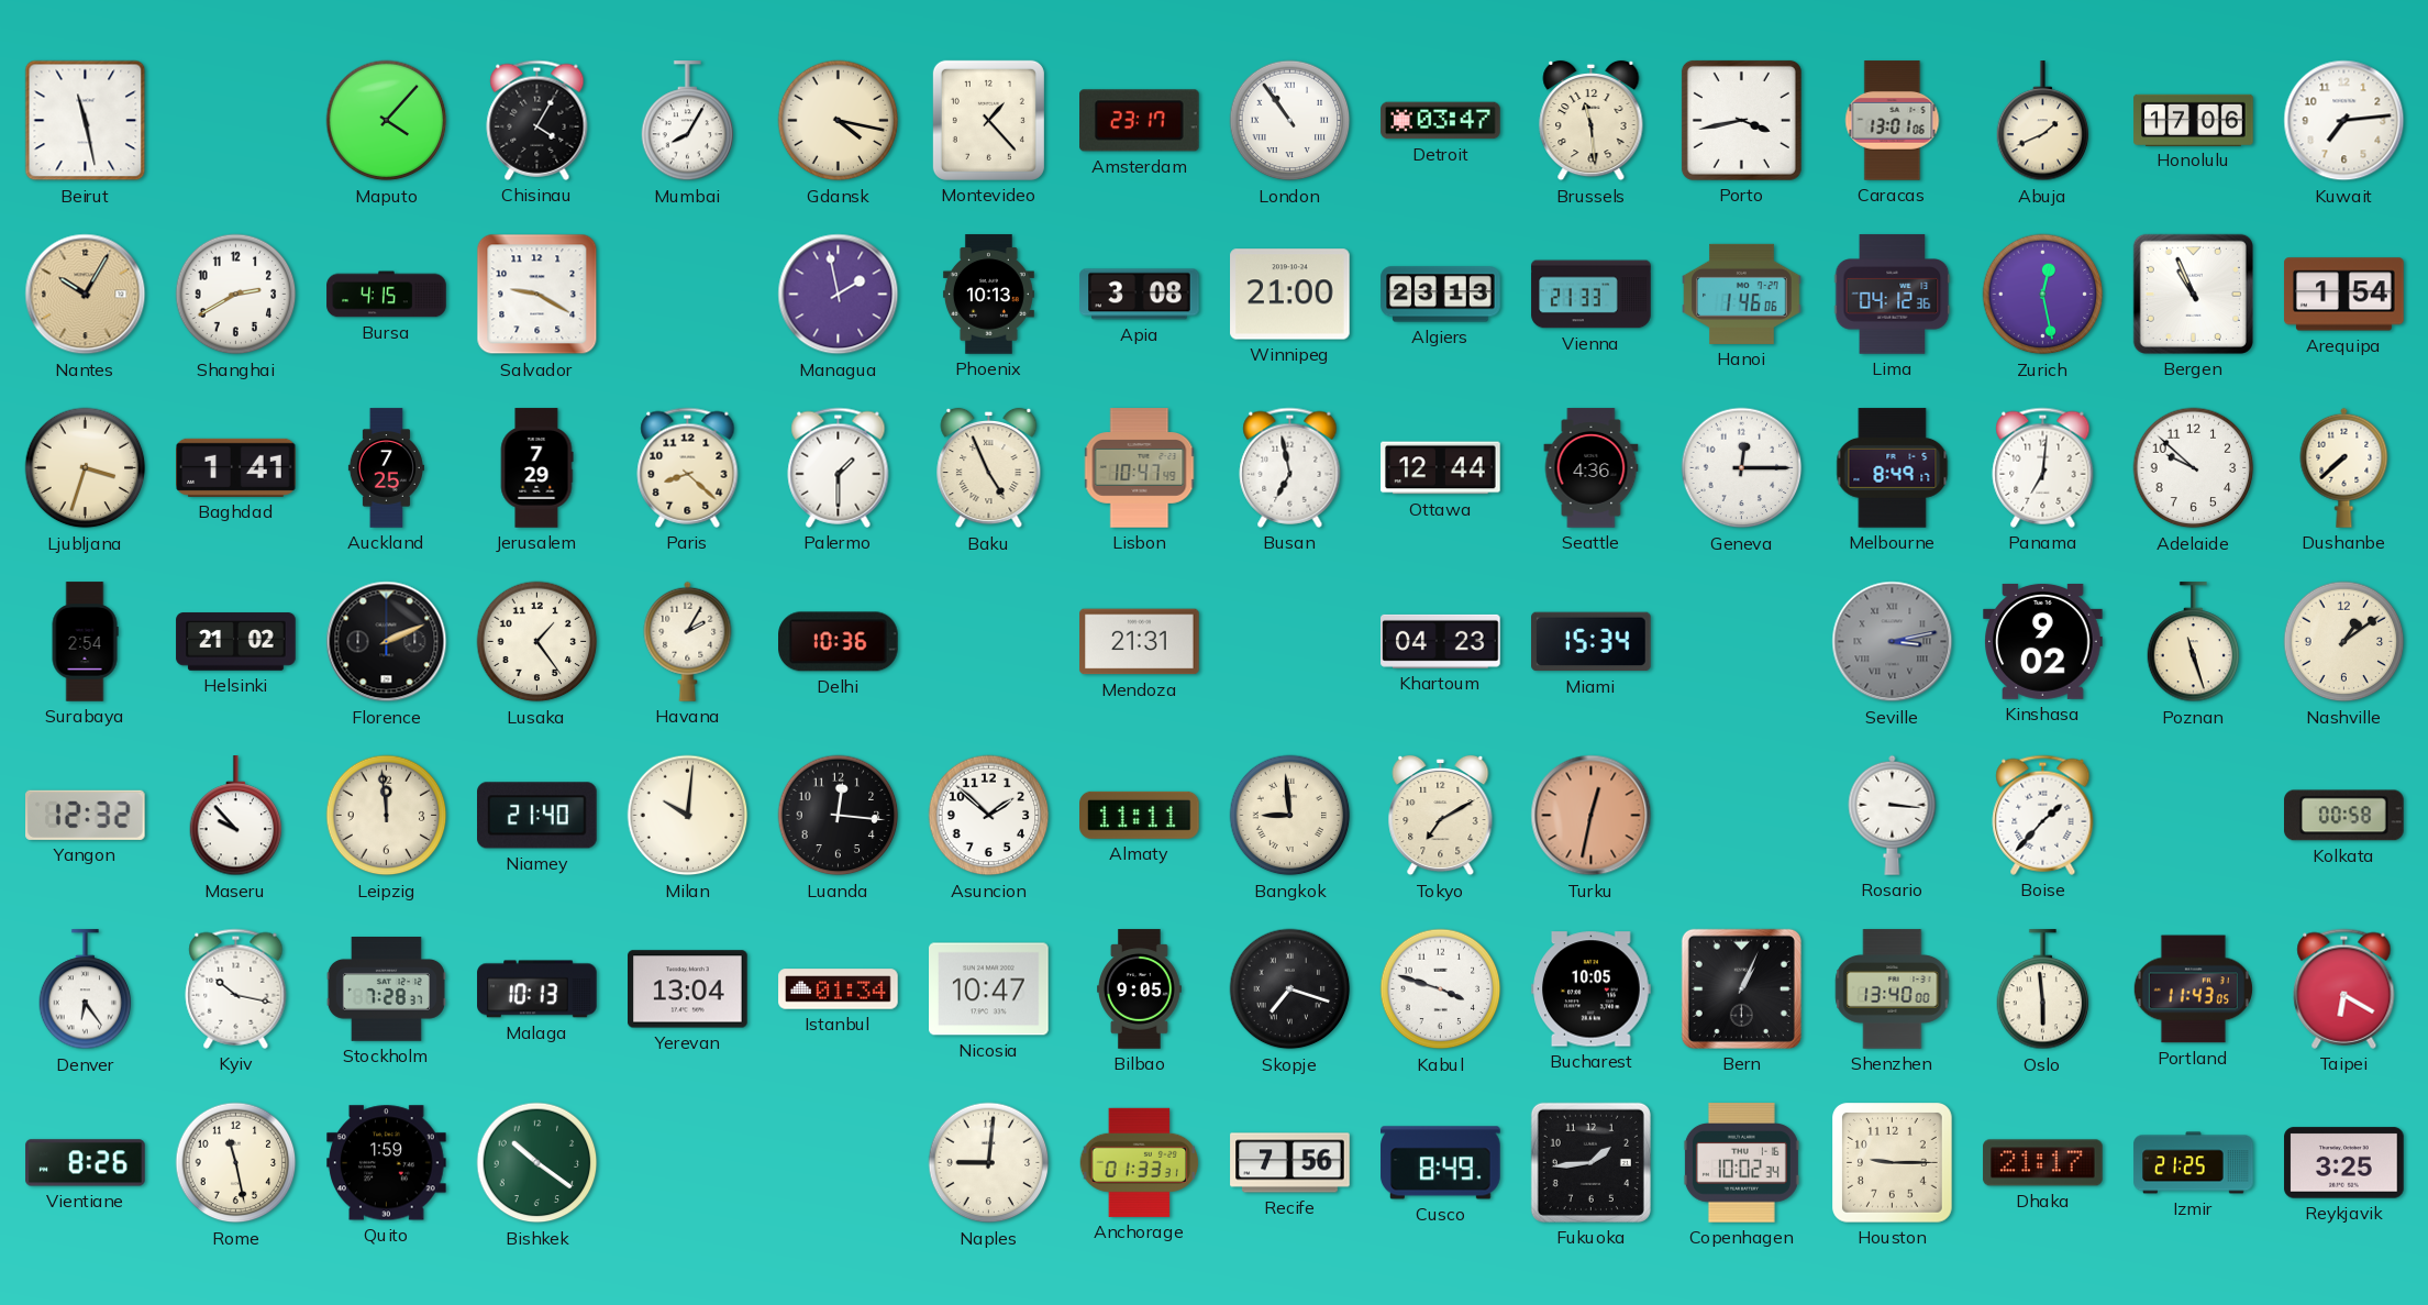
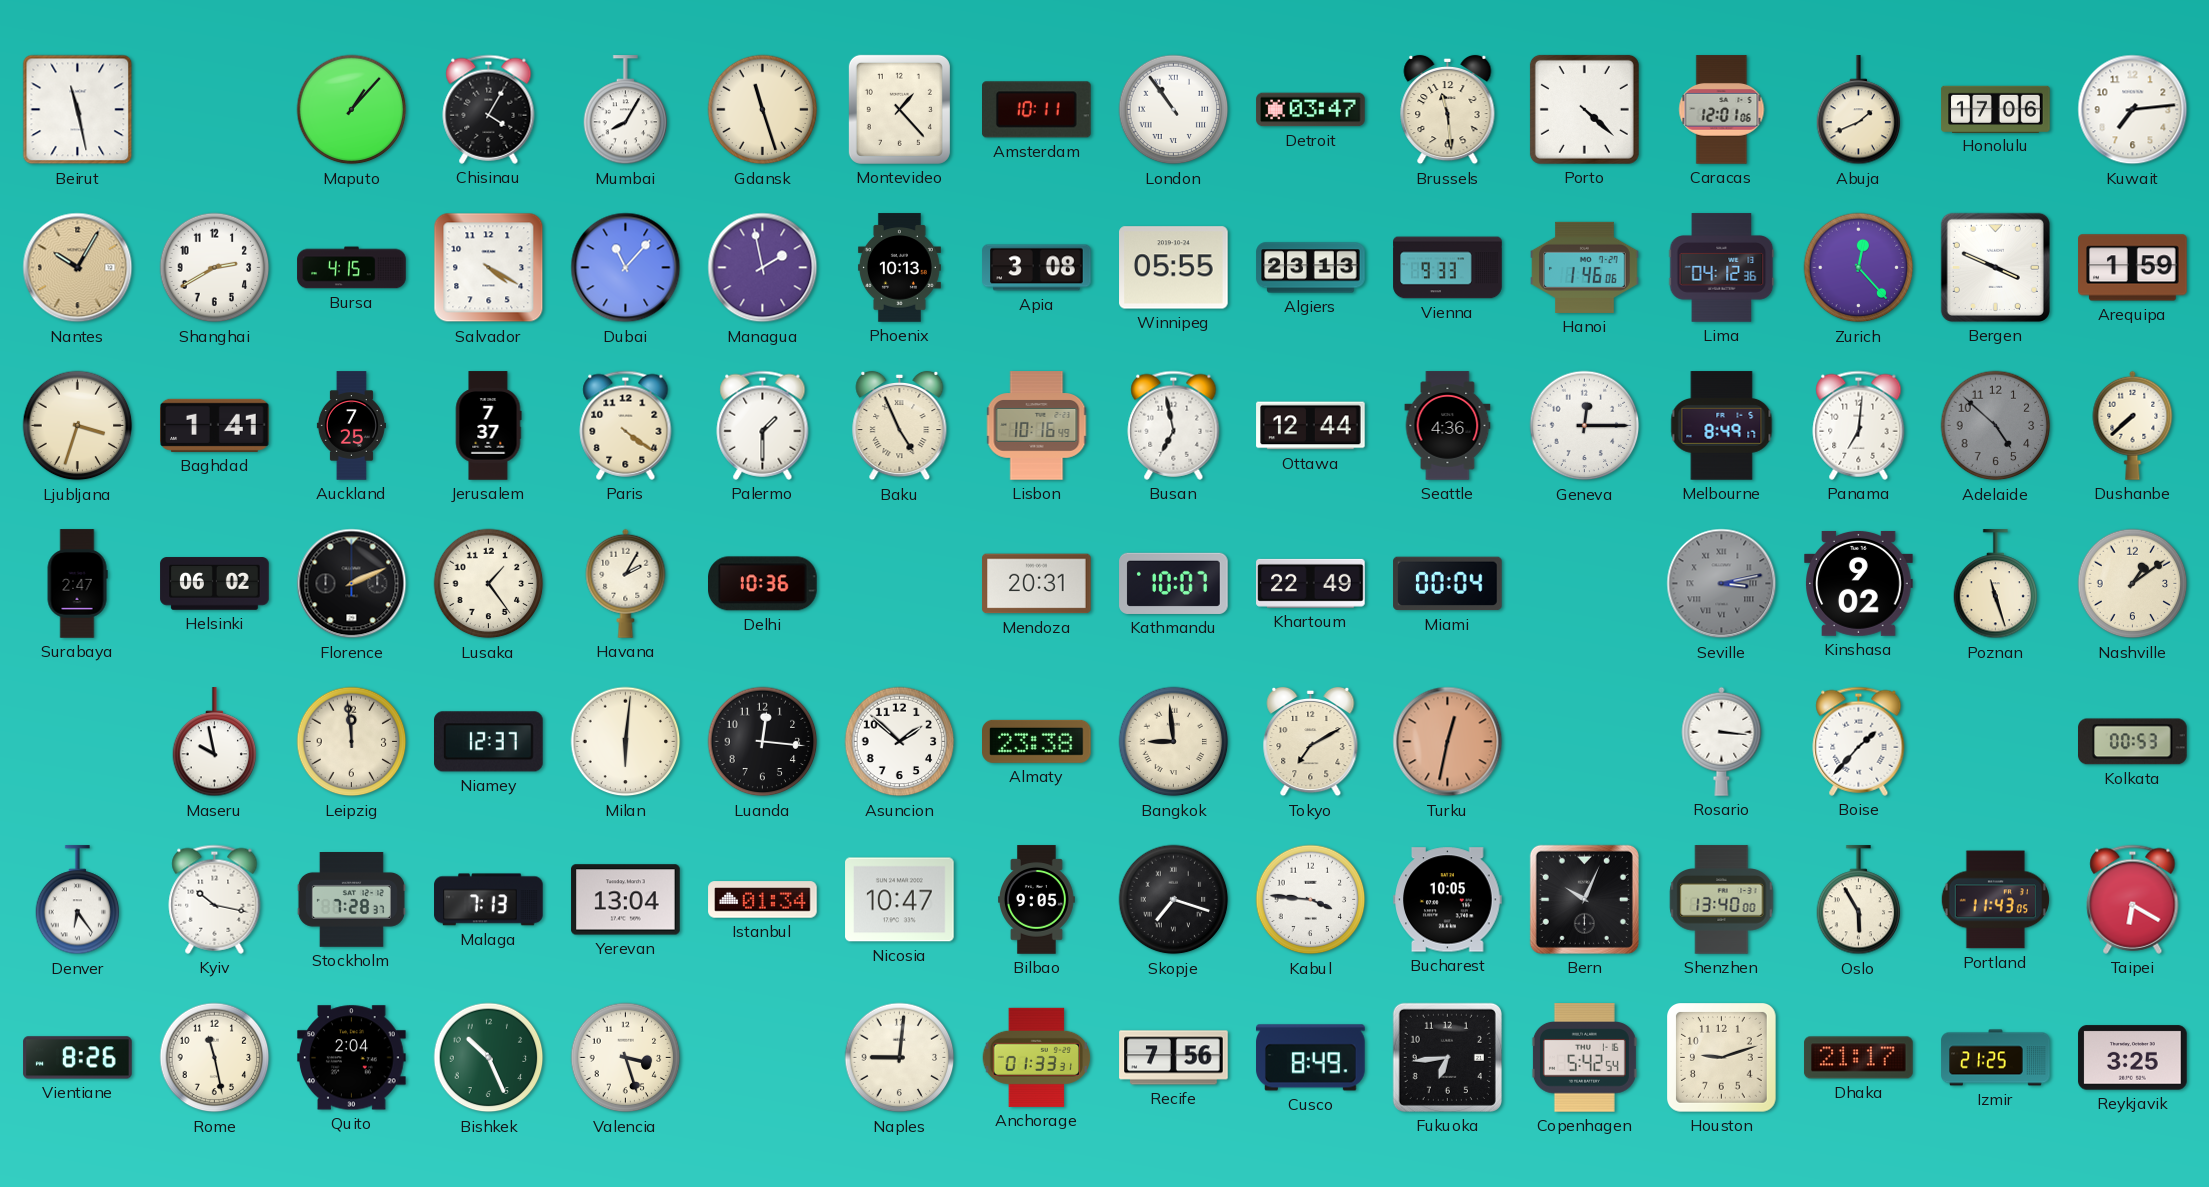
Maputo: 4:07 -> 1:07 (352, 110)
Gdansk: 4:17 -> 11:27 (763, 110)
Amsterdam: 23:17 -> 10:11 (1037, 110)
Porto: 3:43 -> 4:22 (1584, 109)
Caracas: 13:01 -> 12:01 (1722, 110)
Salvador: 9:20 -> 4:20 (489, 268)
Dubai: none -> 11:07 (626, 268)
Winnipeg: 21:00 -> 05:55 (1174, 268)
Vienna: 21:33 -> 9:33 (1448, 268)
Zurich: 12:28 -> 12:23 (1859, 268)
Bergen: 10:56 -> 3:49 (1995, 267)
Arequipa: 1:54 -> 1:59 (2133, 268)
Jerusalem: 7:29 -> 7:37 (488, 426)
Paris: 8:22 -> 4:21 (626, 425)
Lisbon: 10:47 -> 10:16 (1037, 426)
Adelaide: 9:52 -> 4:52 (1996, 426)
Adelaide dial: white -> grey (1996, 426)
Surabaya: 2:54 -> 2:47 (77, 584)
Helsinki: 21:02 -> 06:02 (215, 584)
Mendoza: 21:31 -> 20:31 (1037, 584)
Kathmandu: none -> 10:07 (1174, 583)
Khartoum: 04:23 -> 22:49 (1311, 583)
Miami: 15:34 -> 00:04 (1448, 584)
Yangon: 12:32 -> none (86, 815)
Maseru: 9:53 -> 9:58 (215, 742)
Niamey: 21:40 -> 12:37 (489, 742)
Milan: 10:01 -> 6:01 (626, 742)
Almaty: 11:11 -> 23:38 (1037, 741)
Kolkata: 00:58 -> 00:53 (2133, 742)
Malaga: 10:13 -> 7:13 (489, 900)
Kabul: 3:48 -> 3:46 (1311, 900)
Bern: 1:04 -> 10:04 (1584, 899)
Oslo: 5:59 -> 5:55 (1859, 900)
Quito: 1:59 -> 2:04 (352, 1058)
Bishkek: 10:21 -> 10:26 (489, 1058)
Valencia: none -> 3:27 (626, 1058)
Fukuoka: 1:44 -> 6:44 (1447, 1057)
Copenhagen: 10:02 -> 5:42 (1584, 1058)
Houston: 9:15 -> 9:12 (1722, 1058)
